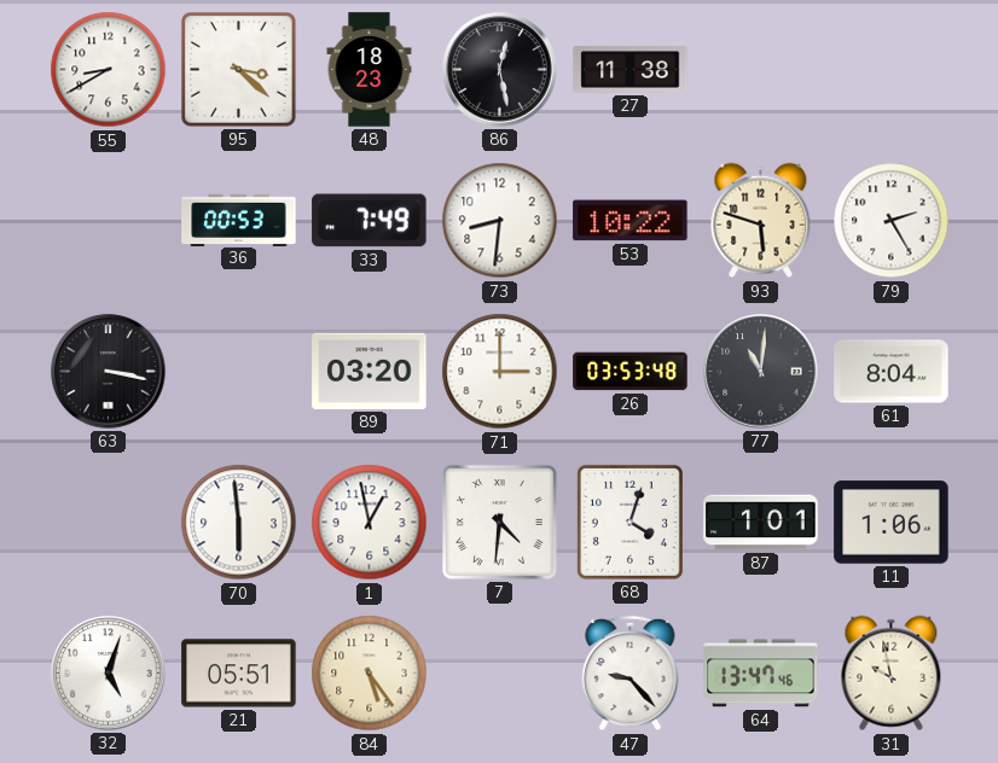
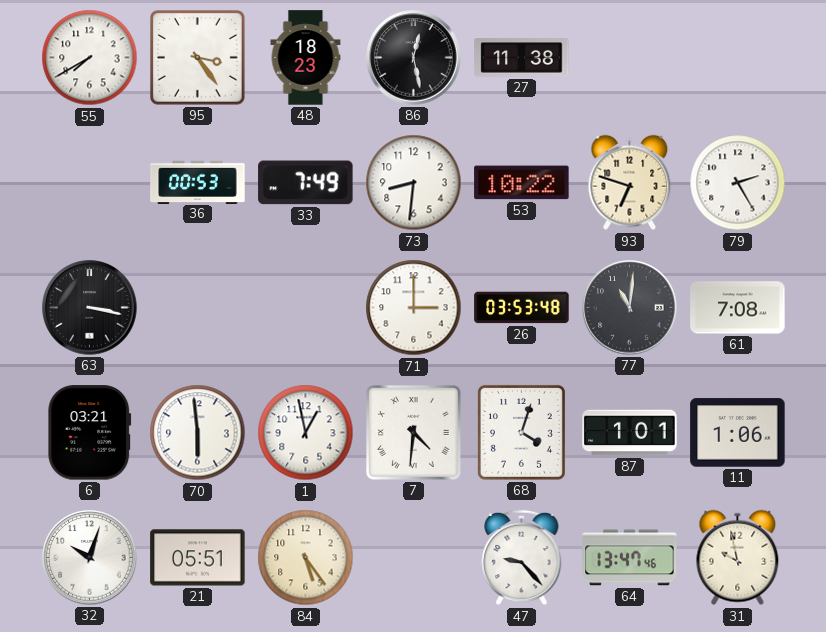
55: 8:40 -> 7:40 (90, 58)
95: 3:22 -> 3:24 (198, 58)
93: 5:48 -> 6:48 (630, 183)
89: 03:20 -> none (370, 371)
61: 8:04 -> 7:08 (738, 308)
6: none -> 03:21 (90, 433)
32: 5:03 -> 10:03 (90, 558)
